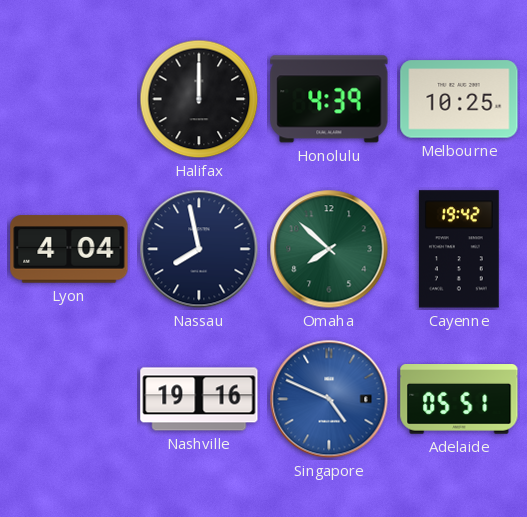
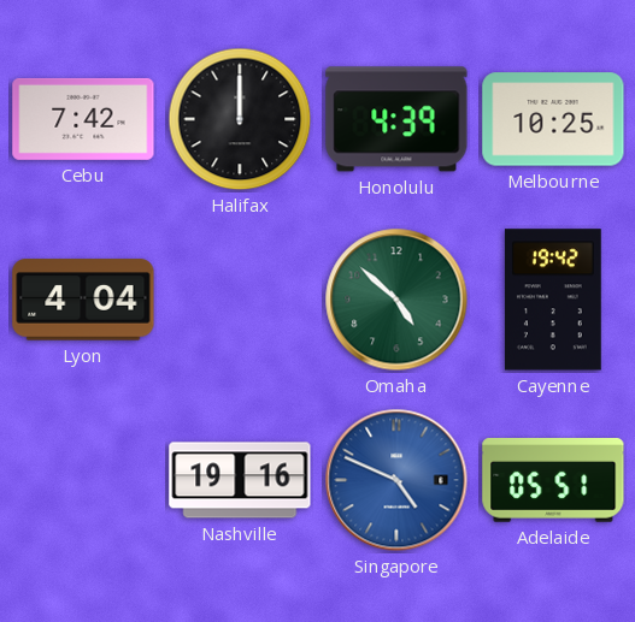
Cebu: none -> 7:42 (83, 119)
Nassau: 7:58 -> none (199, 249)
Omaha: 7:52 -> 4:52 (396, 300)
